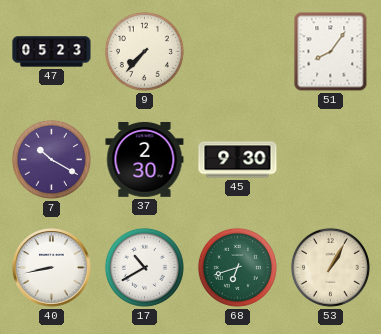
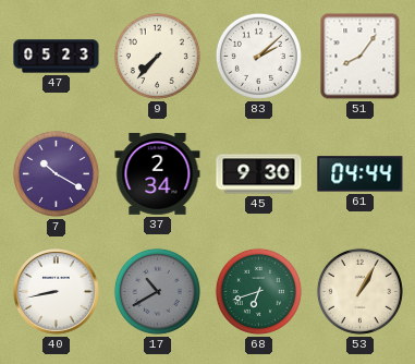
83: none -> 2:08 (258, 56)
37: 2:30 -> 2:34 (158, 173)
61: none -> 04:44 (361, 174)
17 dial: white -> grey (157, 291)
